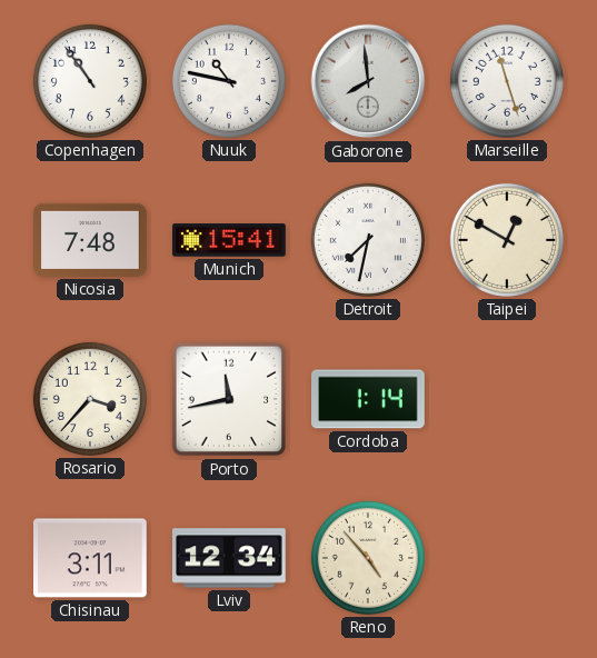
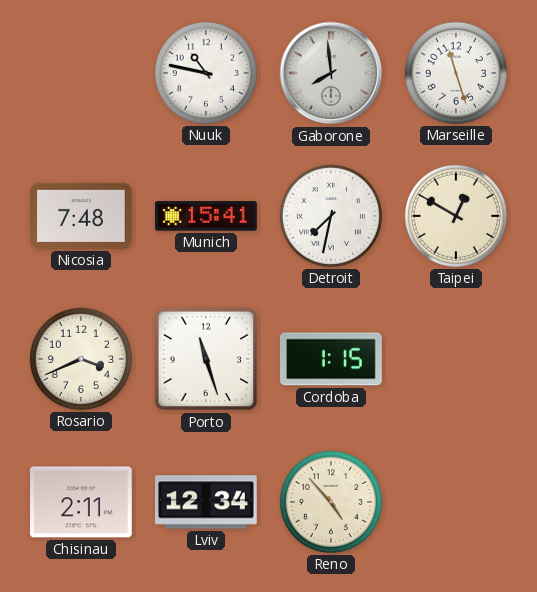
Copenhagen: 10:54 -> none (90, 81)
Rosario: 3:37 -> 3:41 (81, 359)
Porto: 11:43 -> 11:27 (206, 359)
Cordoba: 1:14 -> 1:15 (332, 359)
Chisinau: 3:11 -> 2:11 (82, 502)
